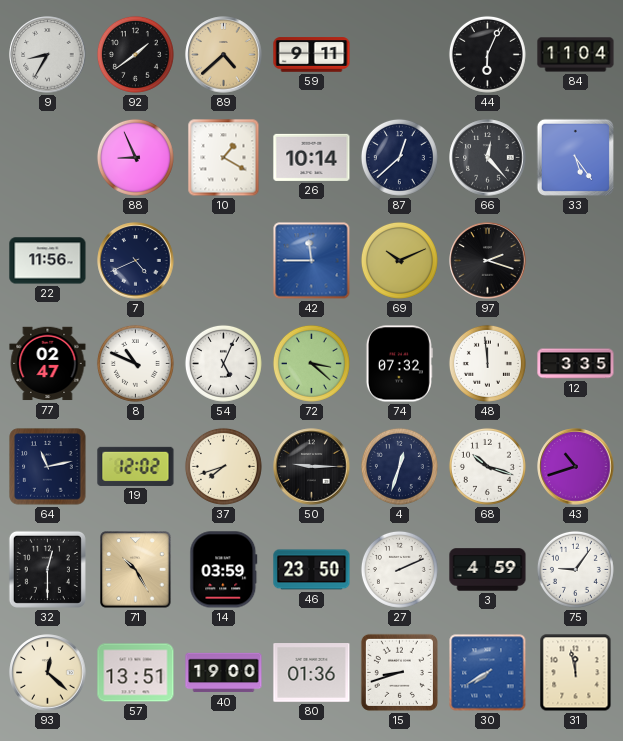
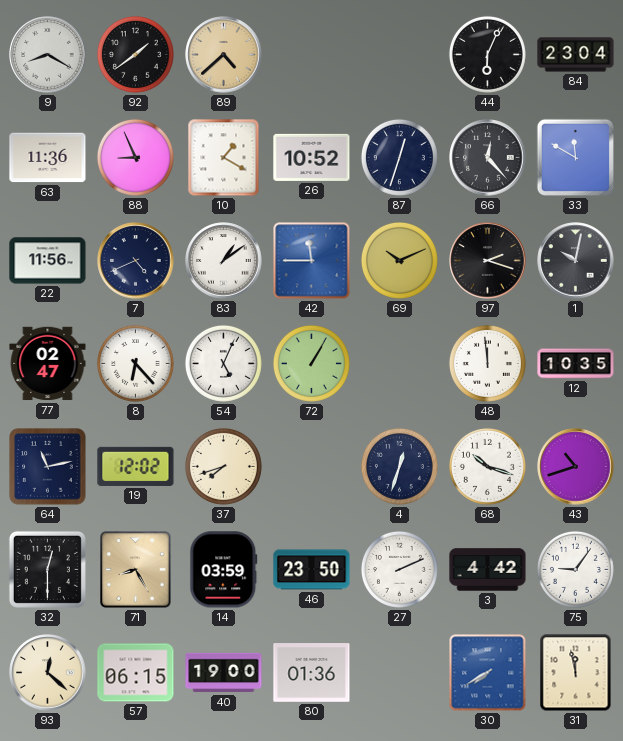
9: 8:35 -> 8:20 (48, 55)
59: 9:11 -> none (312, 55)
84: 11:04 -> 23:04 (576, 55)
63: none -> 11:36 (48, 158)
26: 10:14 -> 10:52 (312, 157)
87: 12:38 -> 12:33 (399, 157)
33: 5:24 -> 11:50 (575, 157)
83: none -> 1:09 (224, 261)
1: none -> 10:02 (576, 261)
8: 10:49 -> 6:23 (135, 363)
72: 3:22 -> 1:05 (311, 363)
74: 07:32 -> none (399, 364)
12: 3:35 -> 10:35 (576, 364)
50: 9:15 -> none (312, 467)
71: 10:25 -> 8:25 (136, 570)
3: 4:59 -> 4:42 (488, 570)
57: 13:51 -> 06:15 (136, 673)
15: 8:42 -> none (399, 672)
